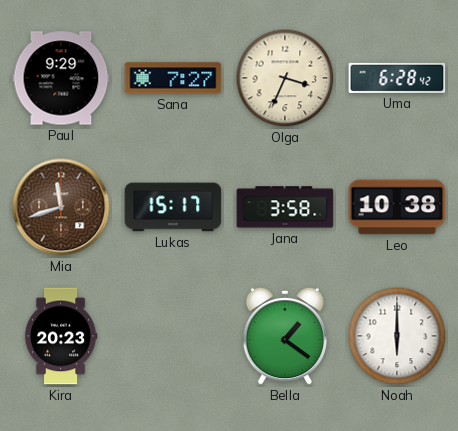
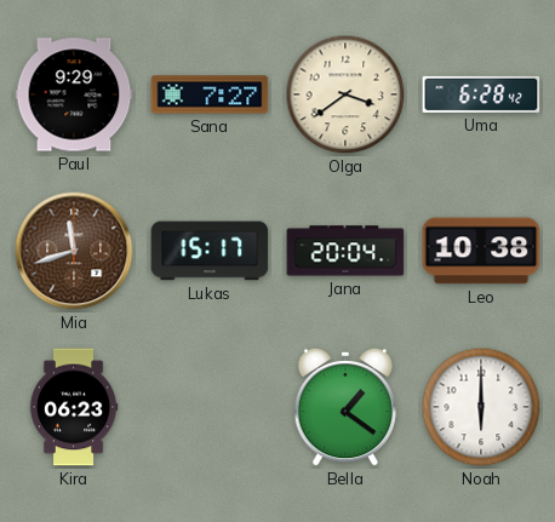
Olga: 3:34 -> 3:39 (345, 94)
Jana: 3:58 -> 20:04 (345, 251)
Kira: 20:23 -> 06:23 (74, 407)
